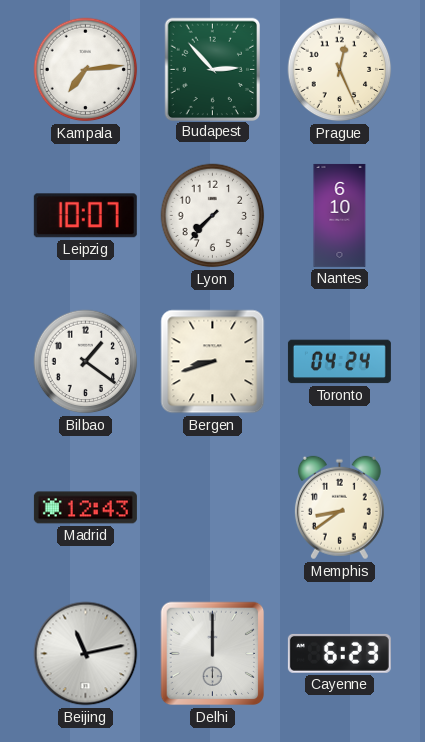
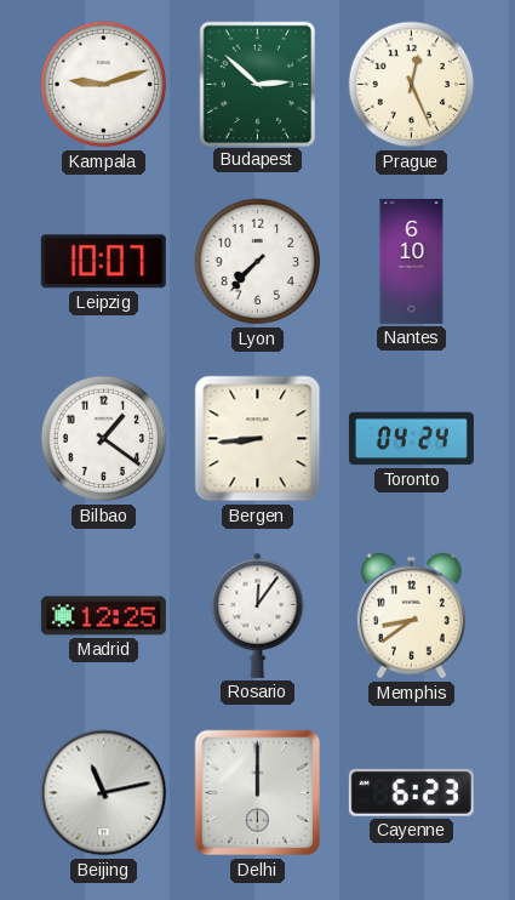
Kampala: 7:14 -> 9:12 (104, 85)
Budapest: 2:53 -> 2:52 (257, 84)
Bergen: 8:42 -> 8:44 (258, 439)
Madrid: 12:43 -> 12:25 (103, 616)
Rosario: none -> 12:06 (258, 615)
